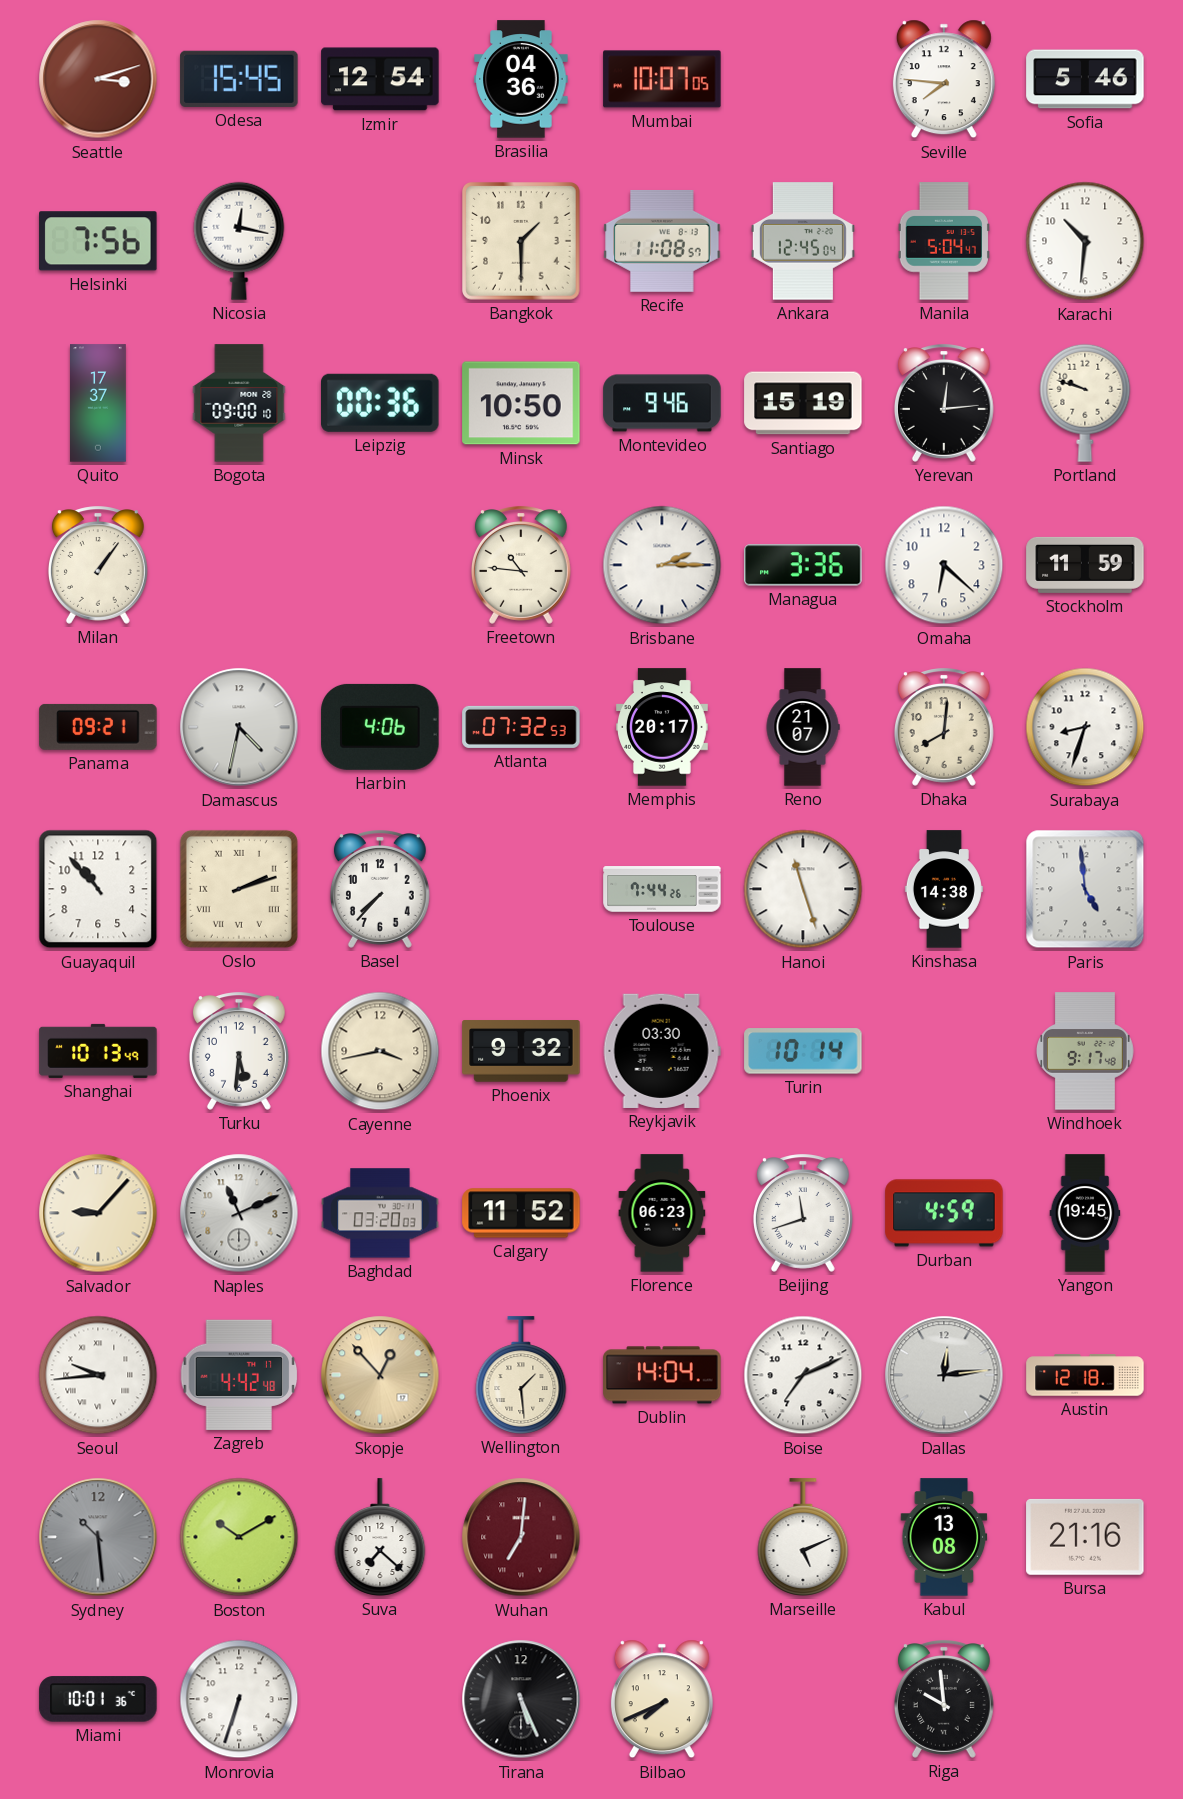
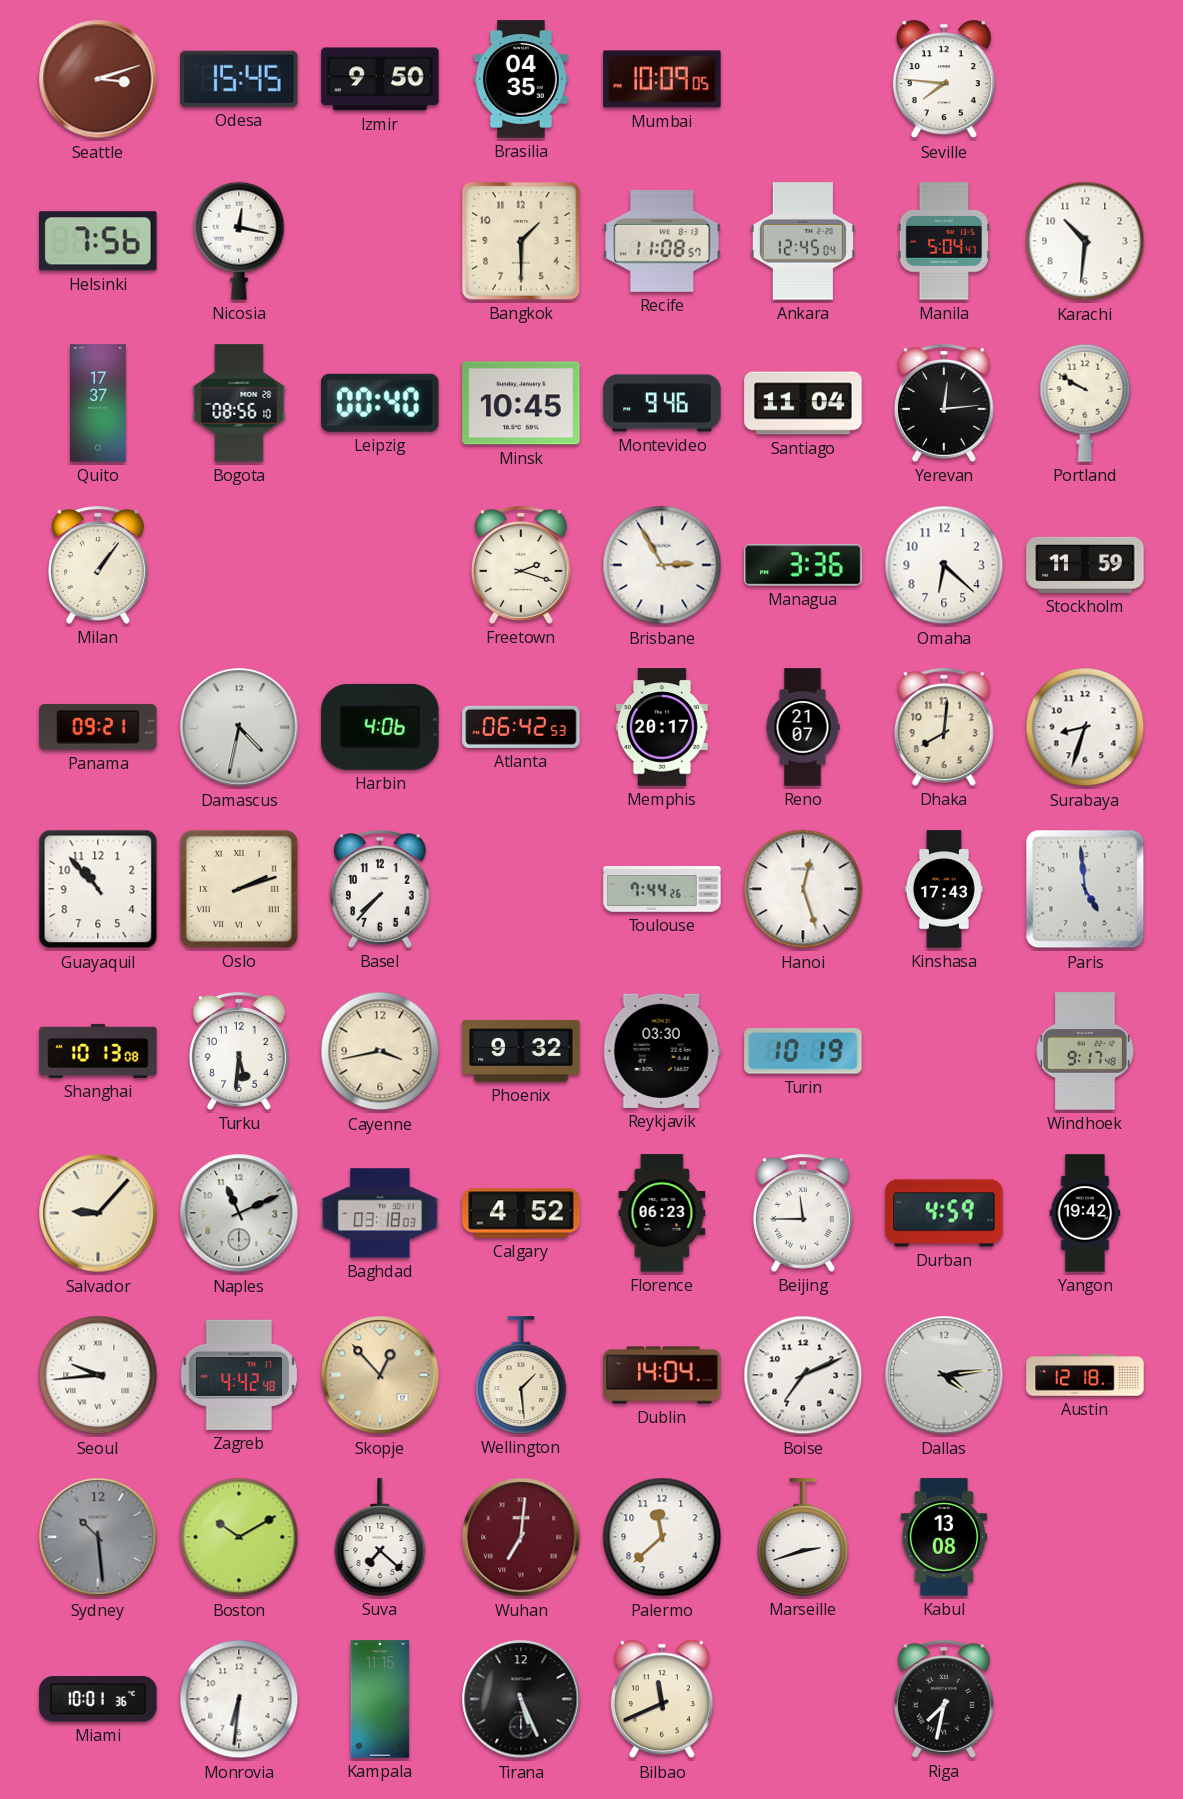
Izmir: 12:54 -> 9:50 (380, 79)
Brasilia: 04:36 -> 04:35 (521, 79)
Mumbai: 10:07 -> 10:09 (662, 79)
Sofia: 5:46 -> none (1085, 79)
Bogota: 09:00 -> 08:56 (239, 403)
Leipzig: 00:36 -> 00:40 (381, 403)
Minsk: 10:50 -> 10:45 (521, 403)
Santiago: 15:19 -> 11:04 (803, 403)
Portland: 9:48 -> 9:50 (1085, 403)
Freetown: 10:46 -> 2:18 (521, 565)
Brisbane: 2:15 -> 2:55 (662, 565)
Atlanta: 07:32 -> 06:42 (521, 727)
Hanoi: 11:27 -> 12:27 (803, 889)
Kinshasa: 14:38 -> 17:43 (944, 889)
Shanghai: 10:13:49 -> 10:13:08 (98, 1051)
Turin: 10:14 -> 10:19 (803, 1051)
Baghdad: 03:20 -> 03:18 (380, 1213)
Calgary: 11:52 -> 4:52 (521, 1213)
Beijing: 11:42 -> 11:45 (803, 1213)
Yangon: 19:45 -> 19:42 (1085, 1213)
Dallas: 12:14 -> 4:14 (944, 1375)
Palermo: none -> 11:38 (662, 1537)
Marseille: 5:11 -> 2:42 (803, 1537)
Bursa: 21:16 -> none (1085, 1537)
Monrovia: 6:33 -> 6:31 (239, 1699)
Kampala: none -> 11:15 (380, 1699)
Bilbao: 7:41 -> 11:41 (662, 1699)
Riga: 9:59 -> 7:32 (944, 1699)
